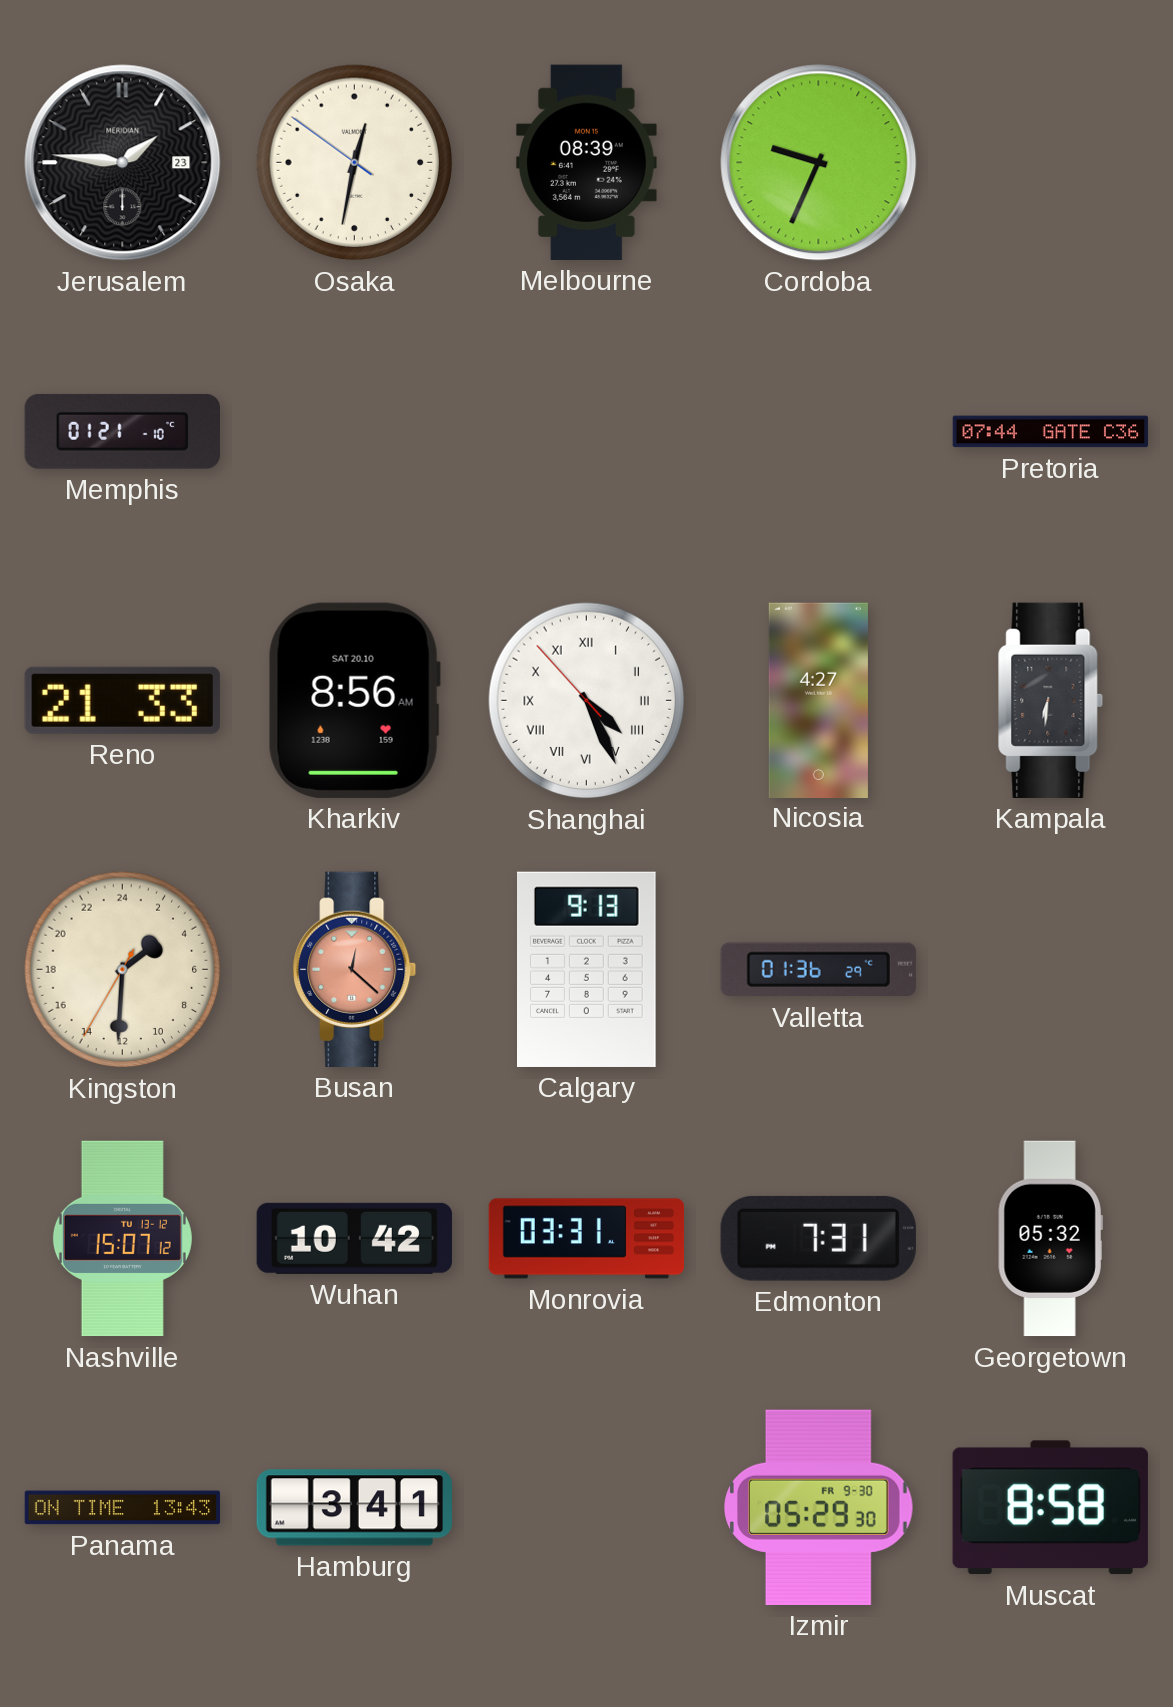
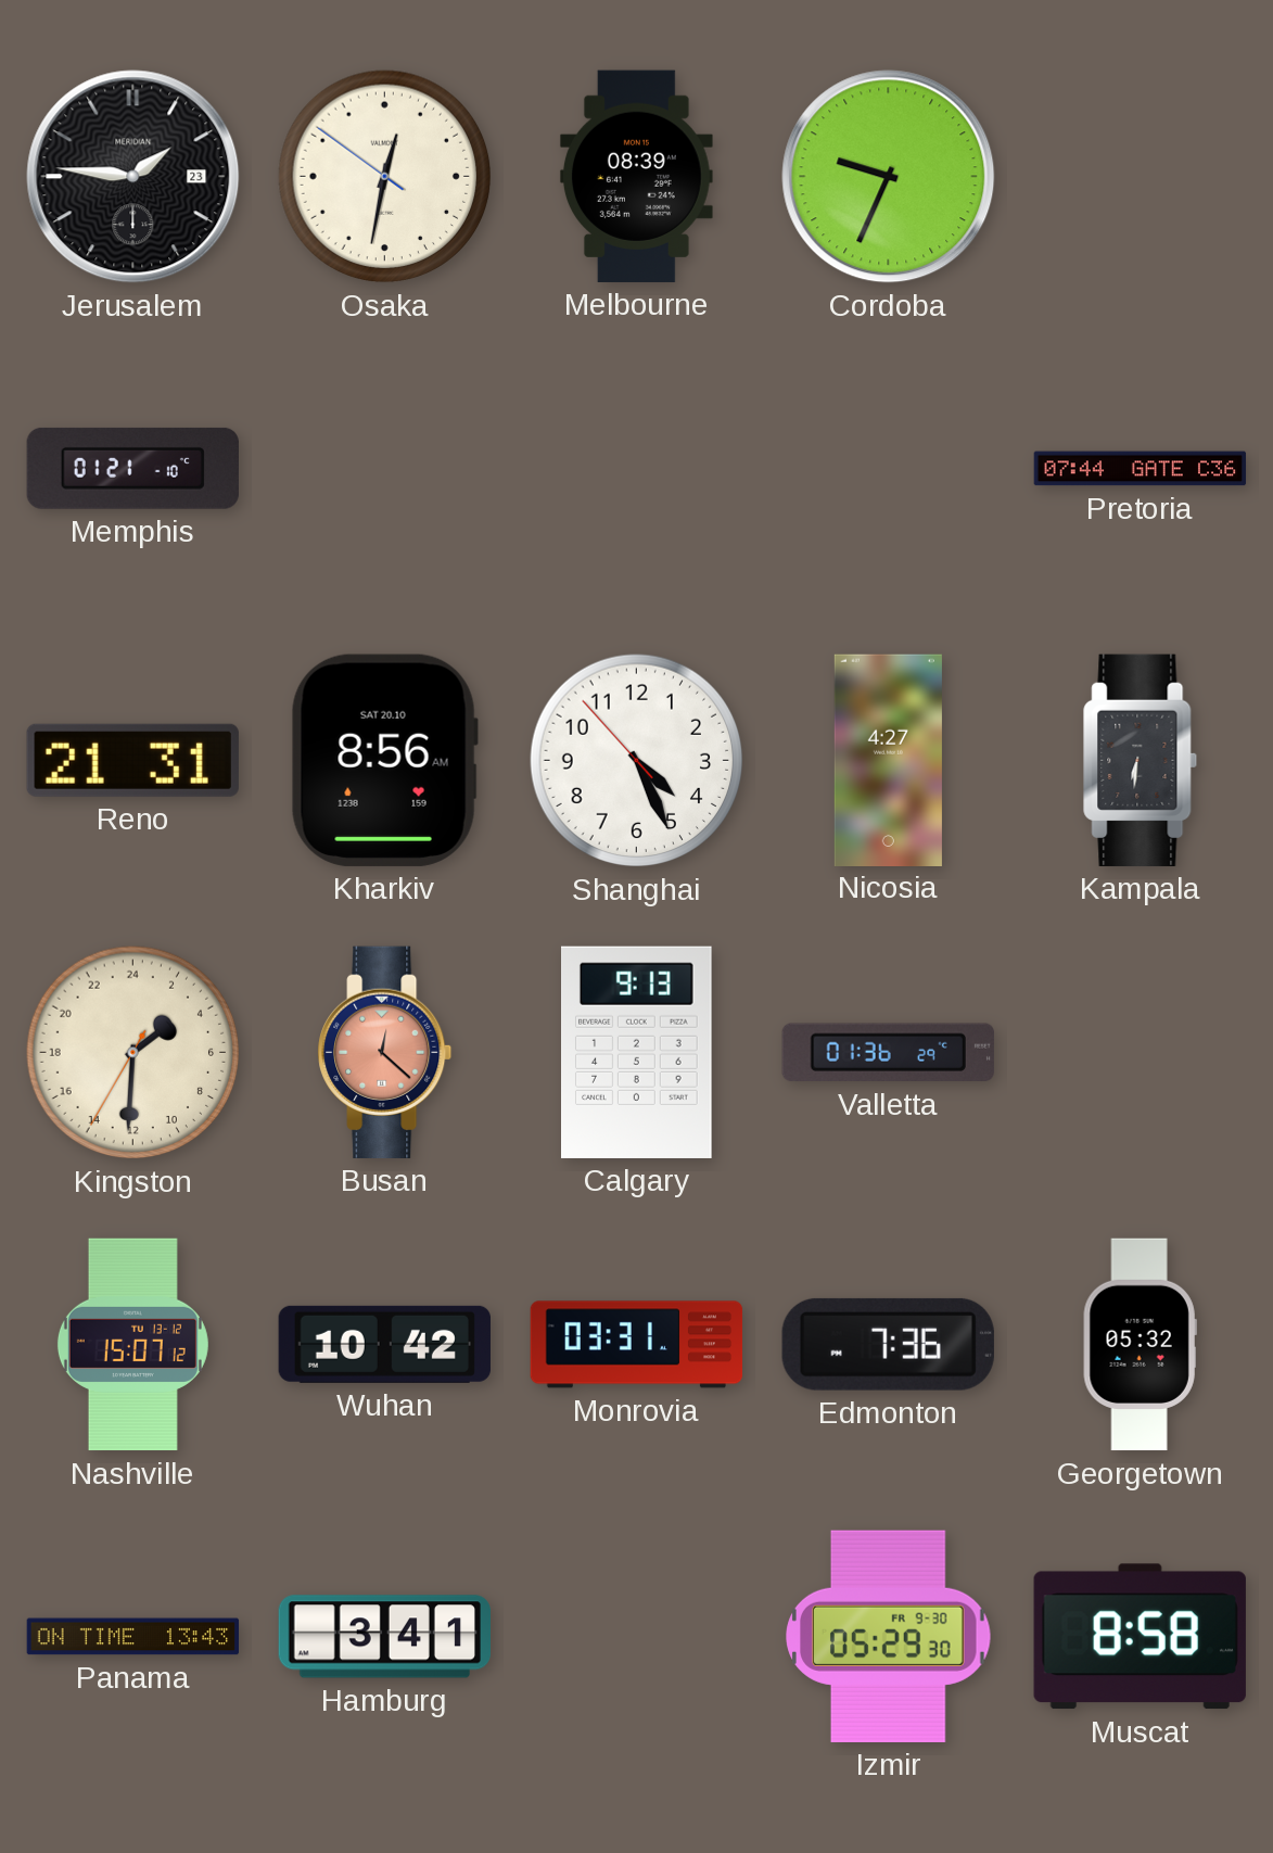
Reno: 21:33 -> 21:31 (132, 760)
Shanghai numerals: Roman -> Arabic (637, 761)
Edmonton: 7:31 -> 7:36 (888, 1344)
